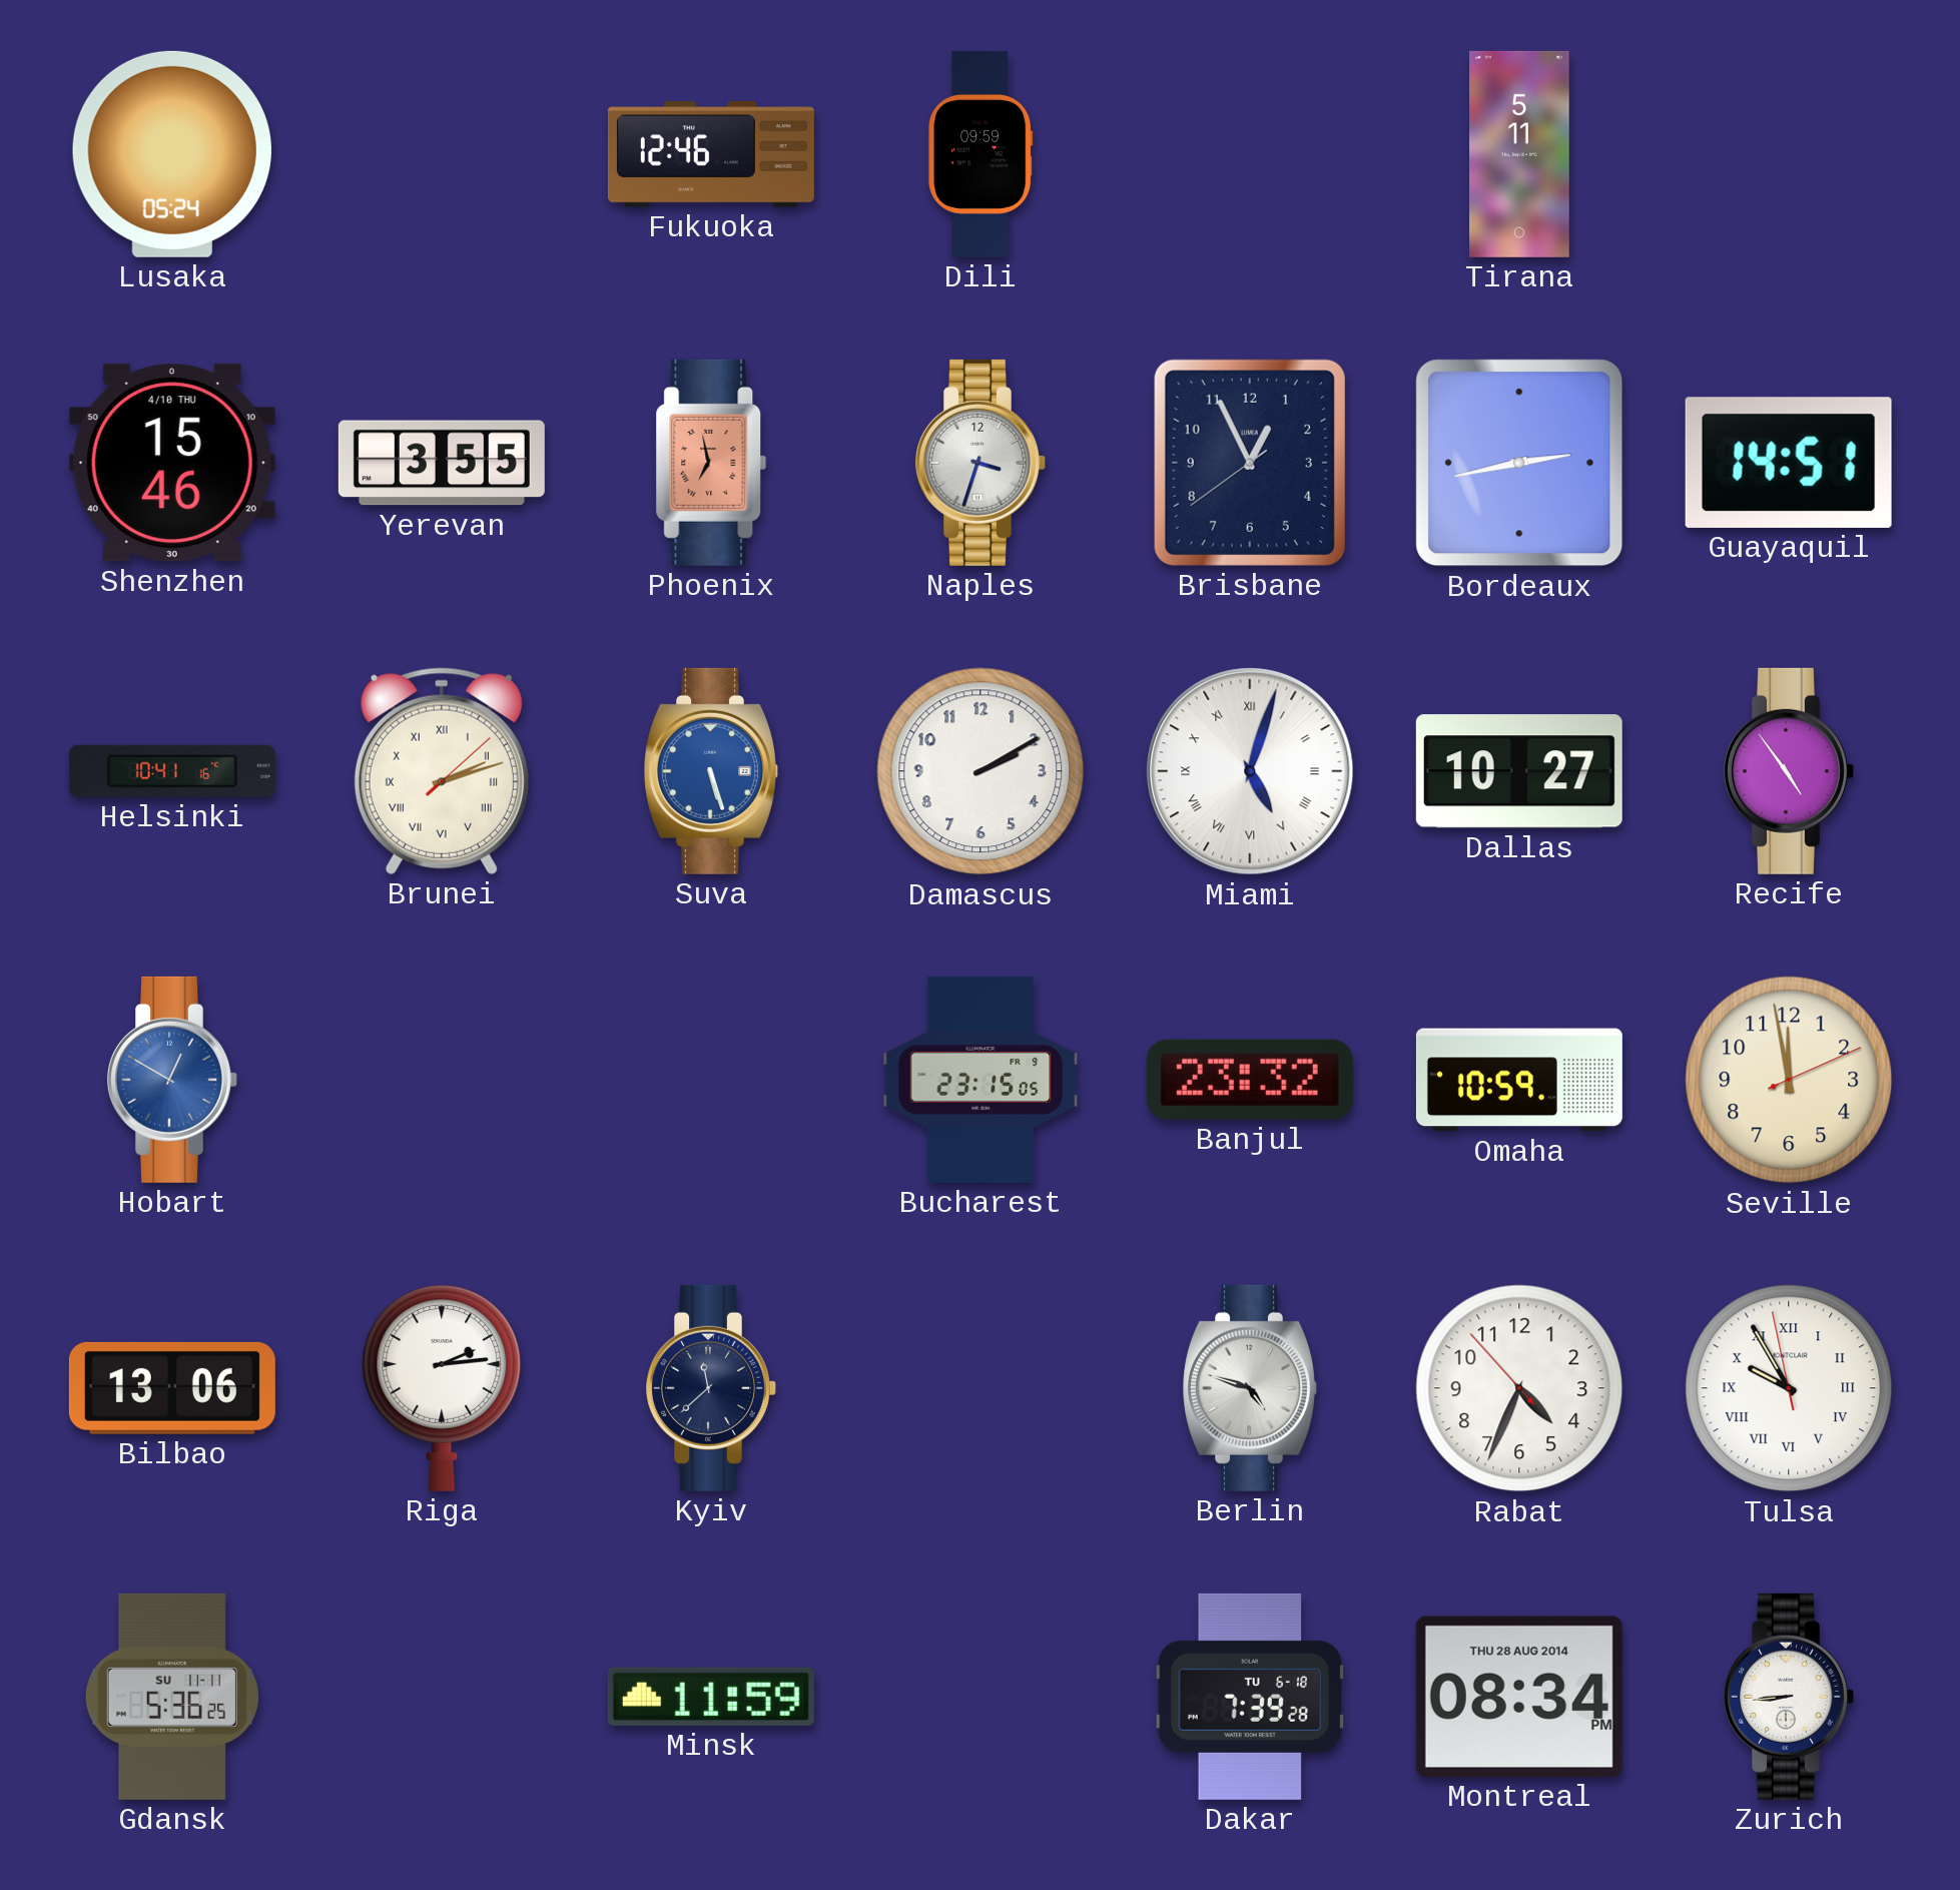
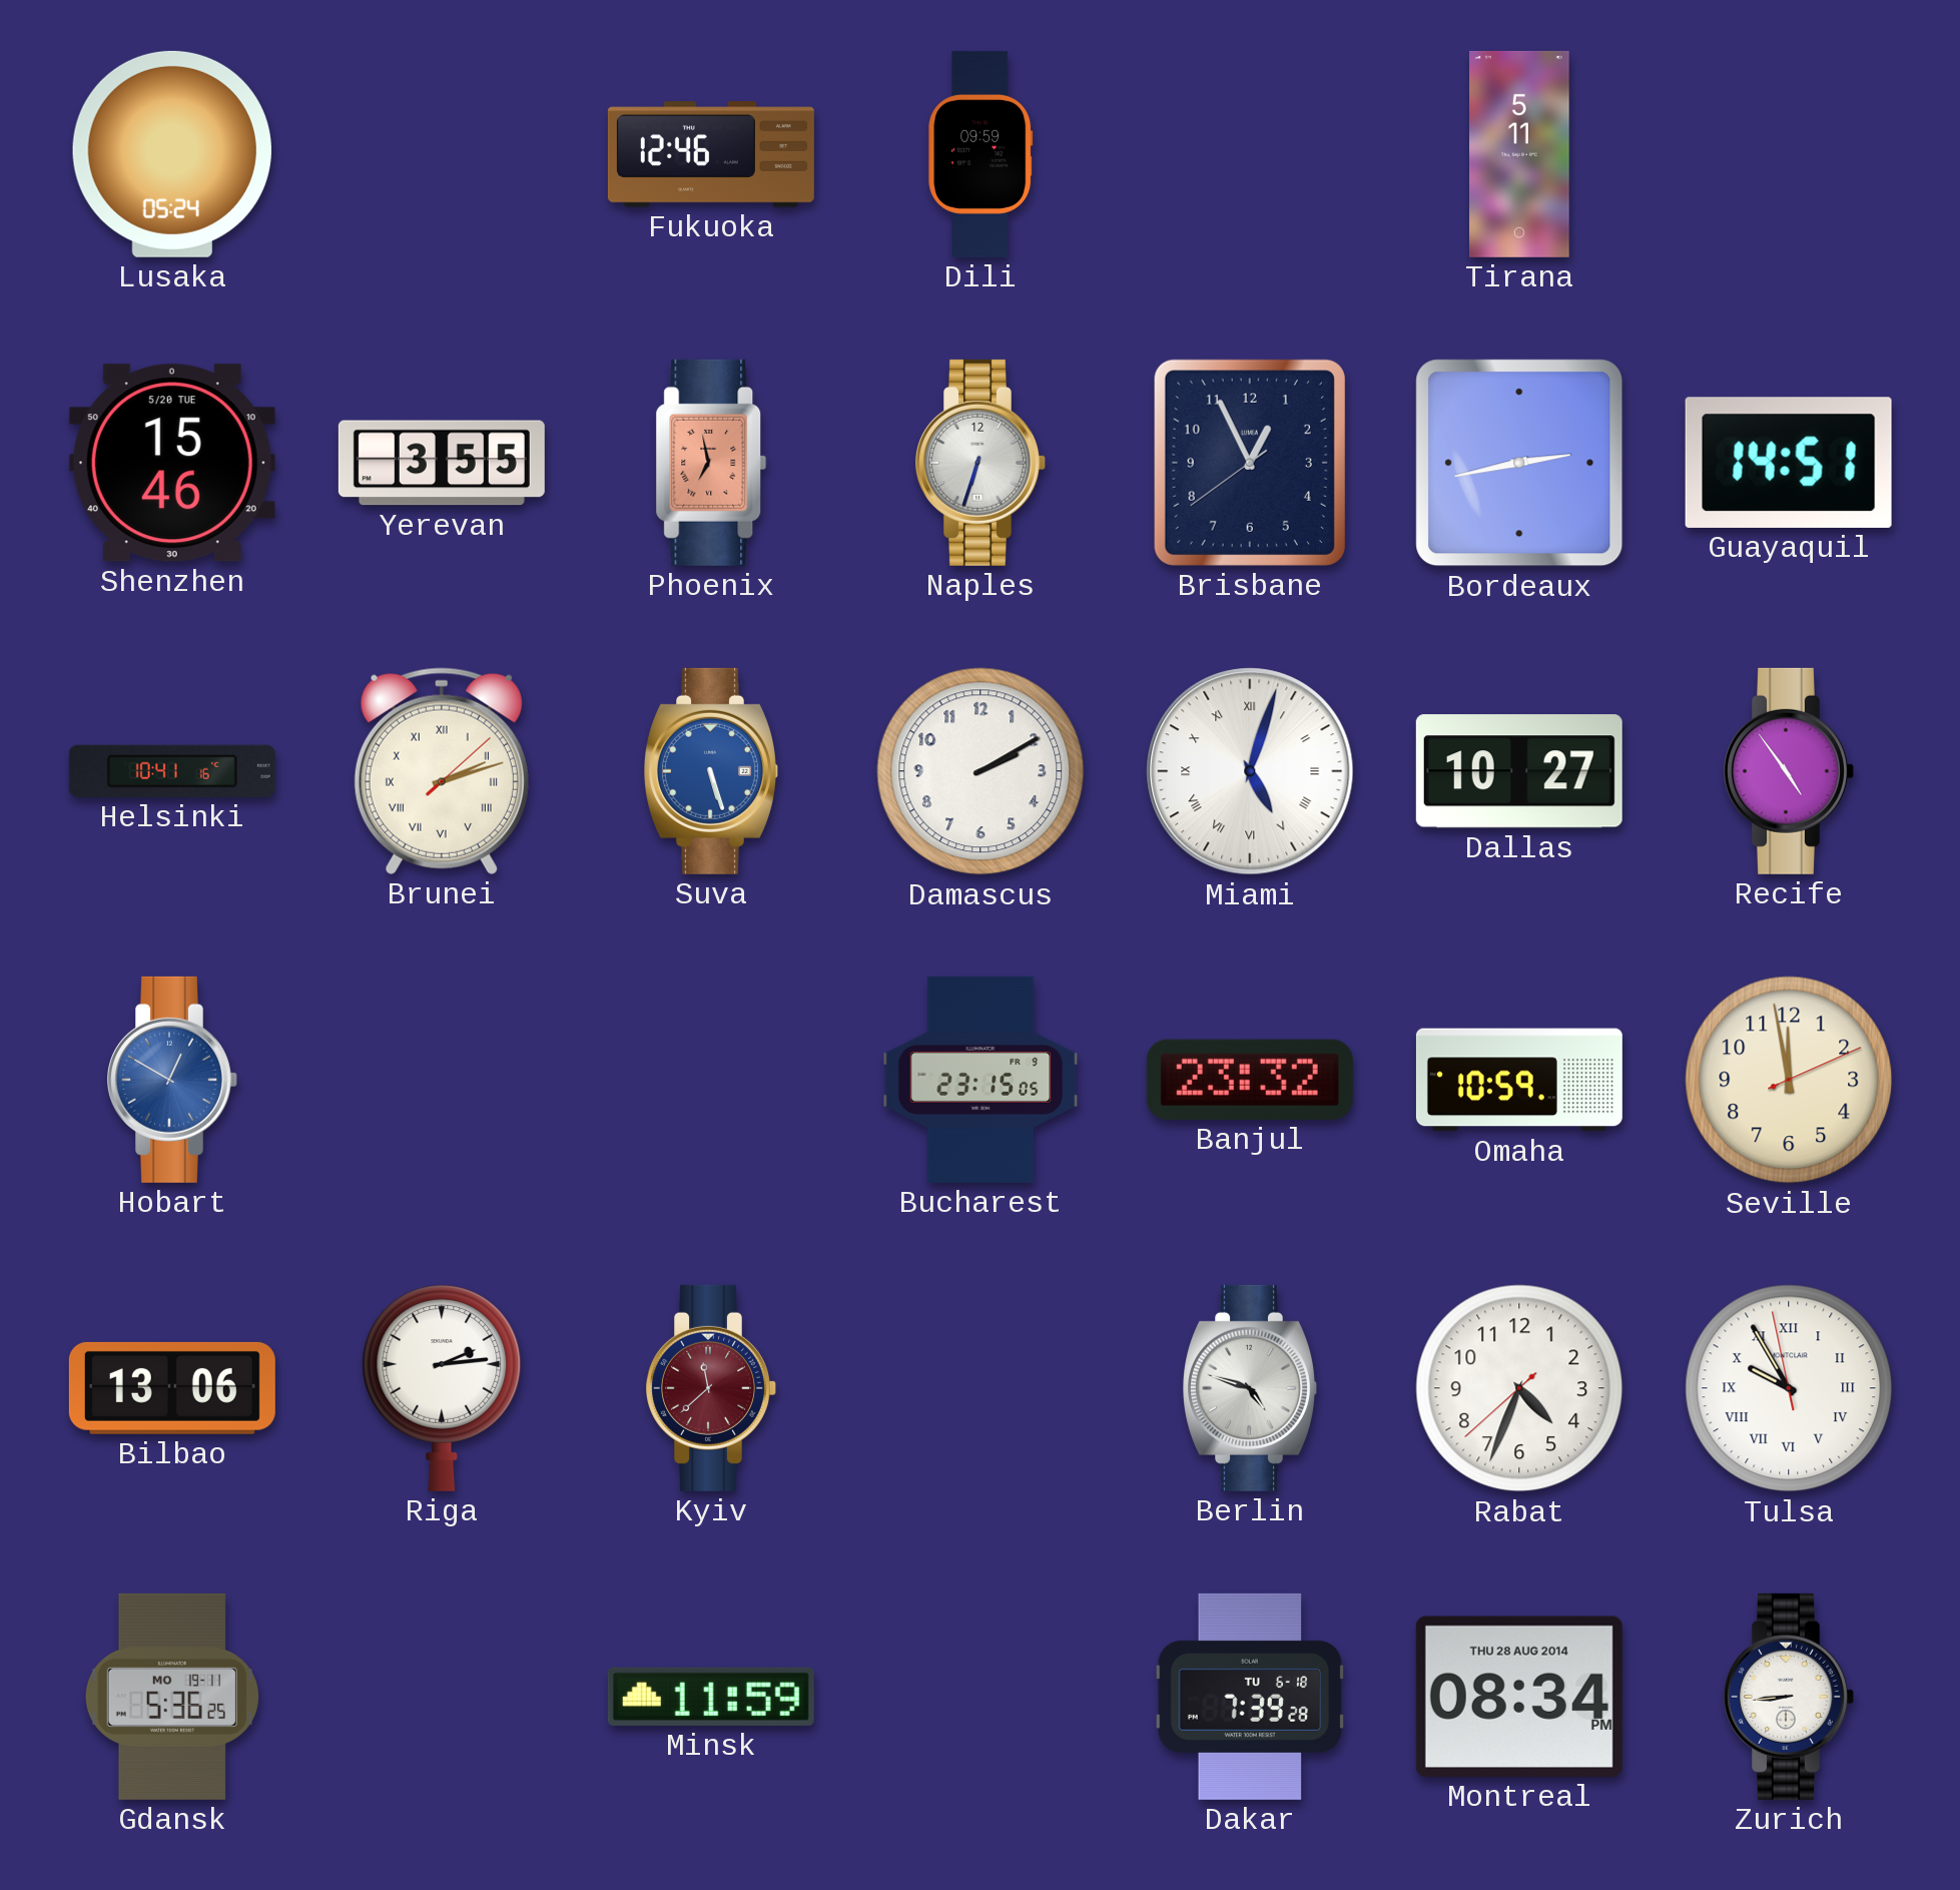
Shenzhen date: 4/10 THU -> 5/20 TUE (172, 463)
Naples: 3:33 -> 6:33 (982, 463)
Kyiv dial: navy -> burgundy (712, 1388)
Rabat: 4:33:53 -> 4:33:38 (1519, 1388)
Gdansk date: SU 11-11 -> MO 19-11 (172, 1697)
